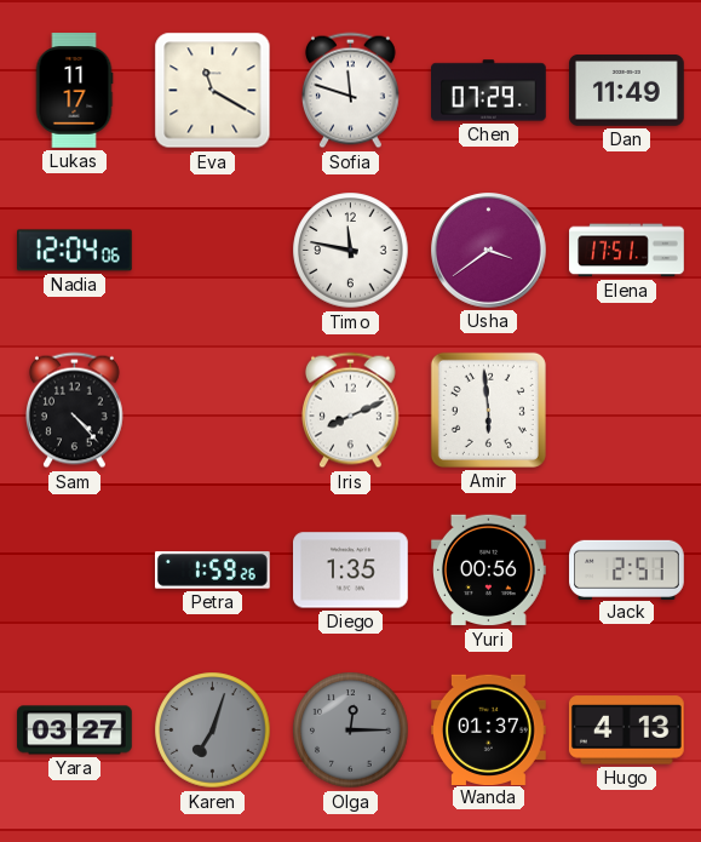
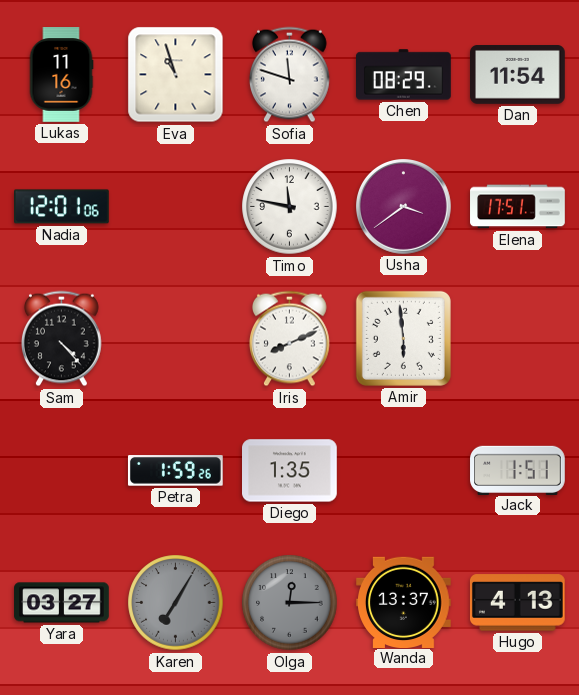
Lukas: 11:17 -> 11:16 (61, 75)
Eva: 11:20 -> 10:57 (176, 75)
Chen: 07:29 -> 08:29 (404, 75)
Dan: 11:49 -> 11:54 (518, 75)
Nadia: 12:04 -> 12:01 (62, 207)
Yuri: 00:56 -> none (489, 571)
Jack: 2:51 -> 1:51 (518, 470)
Karen: 7:03 -> 7:05 (176, 603)
Wanda: 01:37 -> 13:37 (404, 602)
